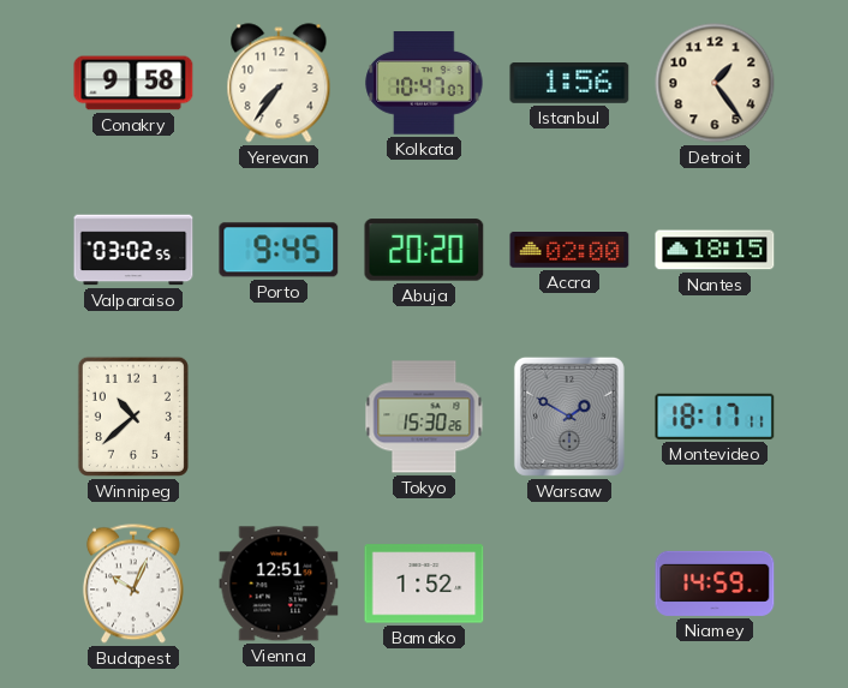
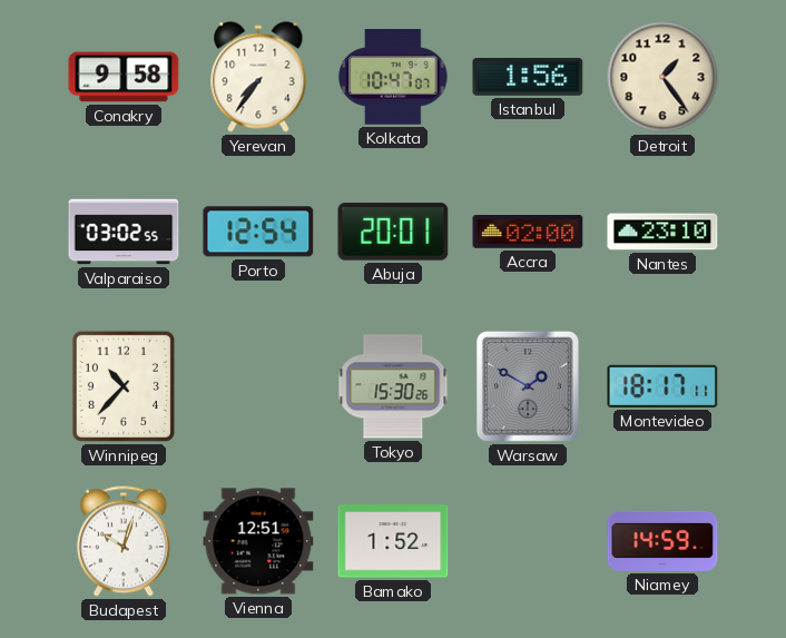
Porto: 9:45 -> 12:54 (258, 232)
Abuja: 20:20 -> 20:01 (393, 232)
Nantes: 18:15 -> 23:10 (662, 232)
Winnipeg: 10:38 -> 10:37 (124, 386)
Budapest: 10:04 -> 10:03 (124, 541)
